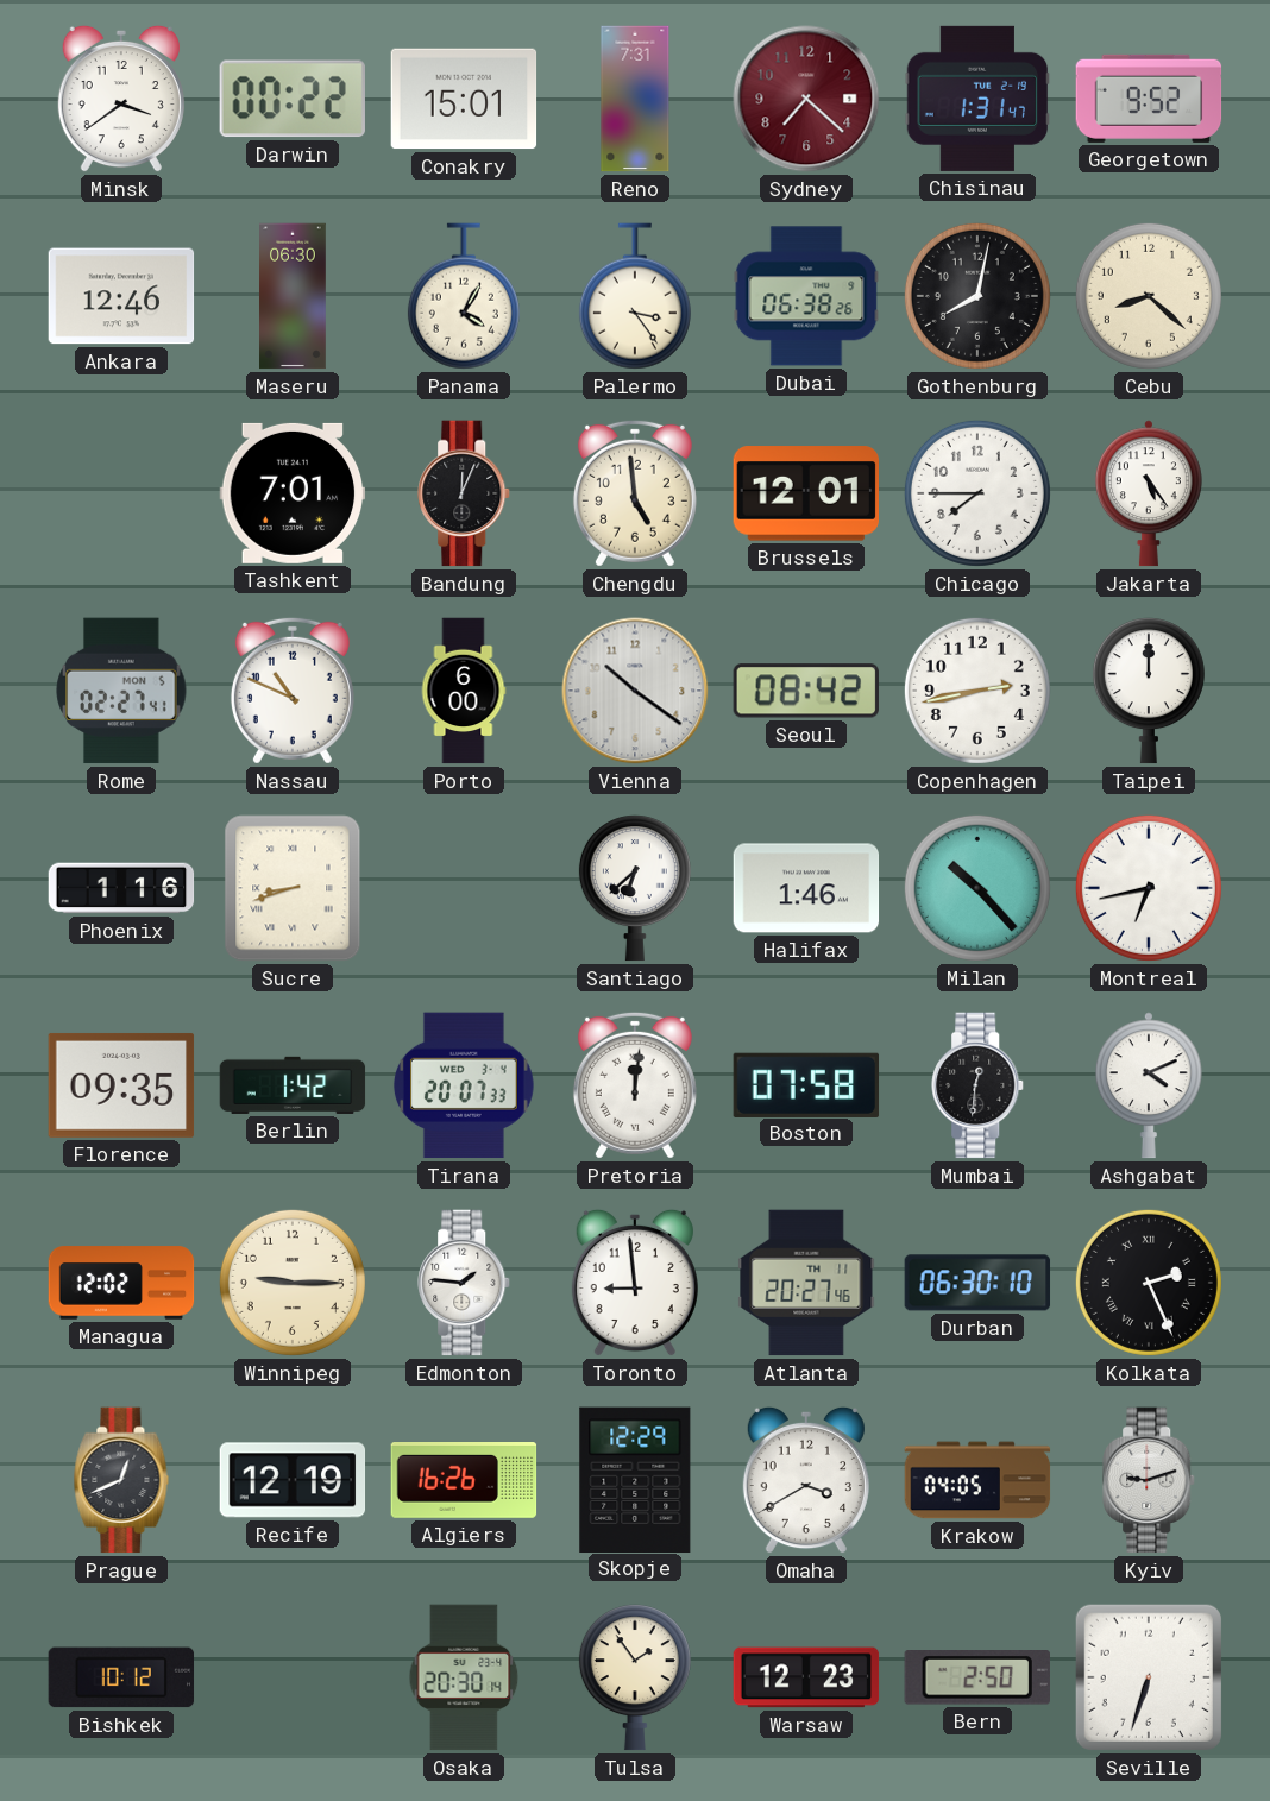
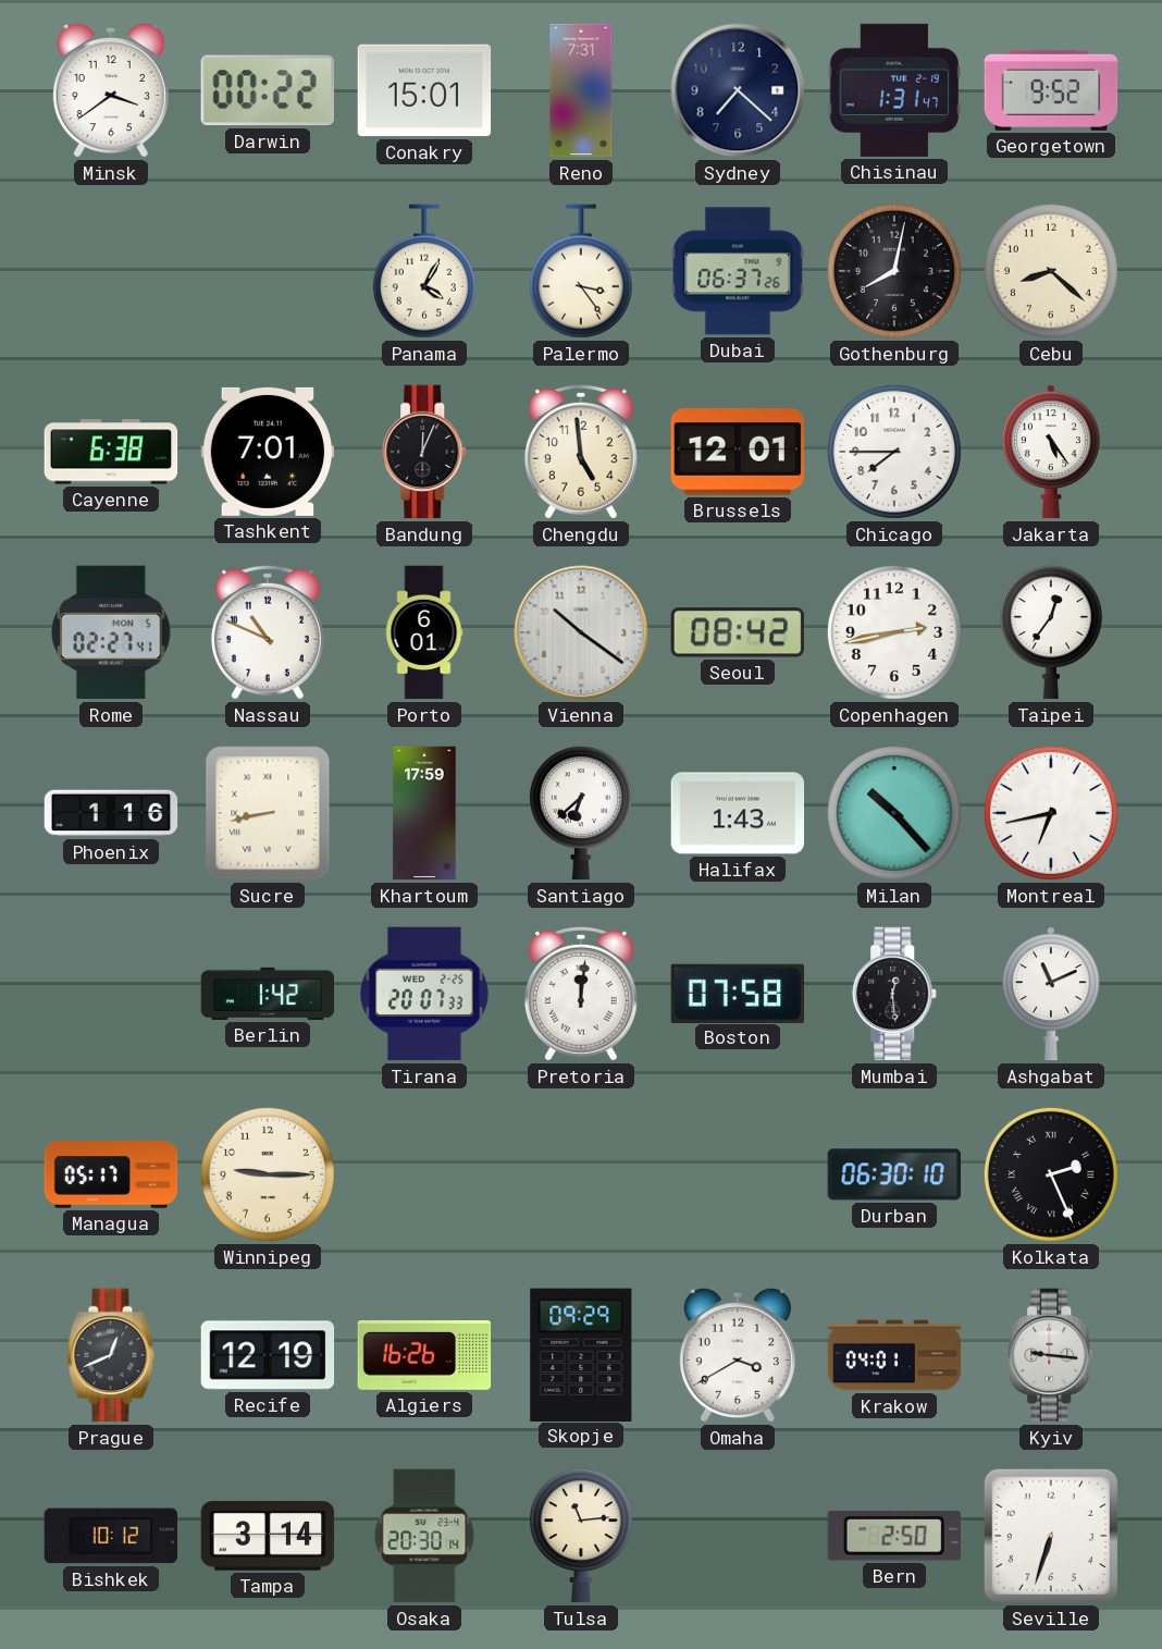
Sydney dial: burgundy -> navy (738, 90)
Ankara: 12:46 -> none (121, 296)
Maseru: 06:30 -> none (294, 296)
Dubai: 06:38 -> 06:37 (738, 271)
Cayenne: none -> 6:38 (111, 452)
Porto: 6:00 -> 6:01 (424, 632)
Taipei: 12:00 -> 12:36 (1051, 632)
Sucre: 8:42 -> 8:43 (268, 813)
Khartoum: none -> 17:59 (424, 813)
Halifax: 1:46 -> 1:43 (738, 813)
Florence: 09:35 -> none (121, 1085)
Tirana date: WED 3-4 -> WED 2-25 (424, 994)
Mumbai: 12:31 -> 12:29 (895, 994)
Ashgabat: 4:11 -> 11:11 (1051, 994)
Managua: 12:02 -> 05:17 (111, 1174)
Edmonton: 1:46 -> none (465, 1283)
Toronto: 8:59 -> none (635, 1283)
Atlanta: 20:27 -> none (806, 1283)
Skopje: 12:29 -> 09:29 (581, 1354)
Krakow: 04:05 -> 04:01 (894, 1355)
Kyiv: 9:12 -> 9:16 (1052, 1355)
Tampa: none -> 3:14 (268, 1536)
Tulsa: 1:54 -> 11:14 (581, 1536)
Warsaw: 12:23 -> none (806, 1677)
